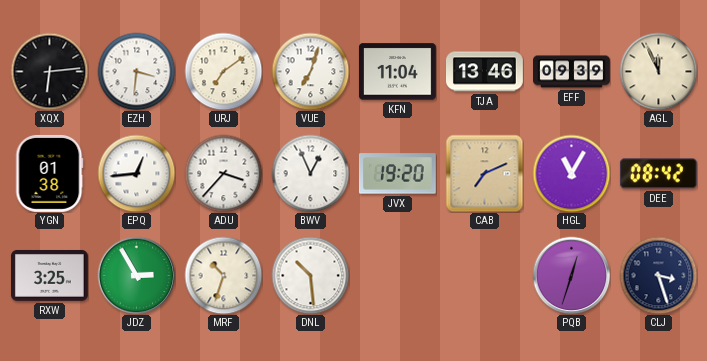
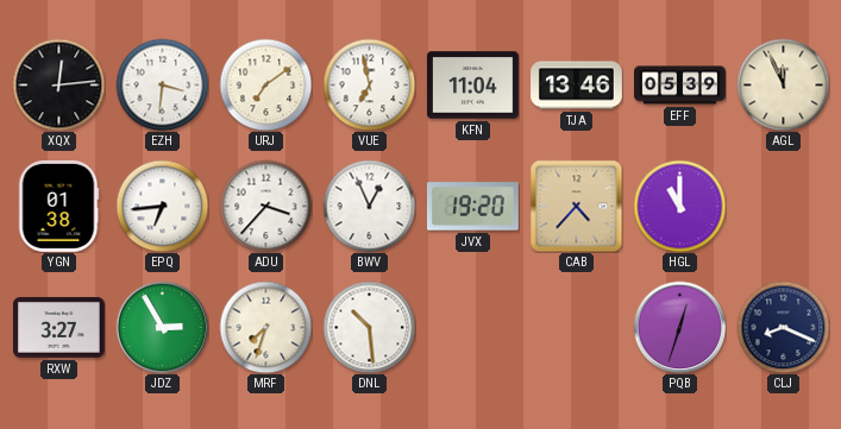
XQX: 6:14 -> 12:14 (58, 84)
VUE: 7:03 -> 6:58 (369, 84)
EFF: 09:39 -> 05:39 (680, 86)
EPQ: 12:44 -> 6:44 (162, 206)
CAB: 7:11 -> 4:37 (576, 206)
HGL: 11:05 -> 11:00 (679, 206)
DEE: 08:42 -> none (658, 174)
RXW: 3:25 -> 3:27 (58, 327)
MRF: 10:33 -> 7:33 (265, 327)
CLJ: 3:27 -> 8:19 (783, 327)
